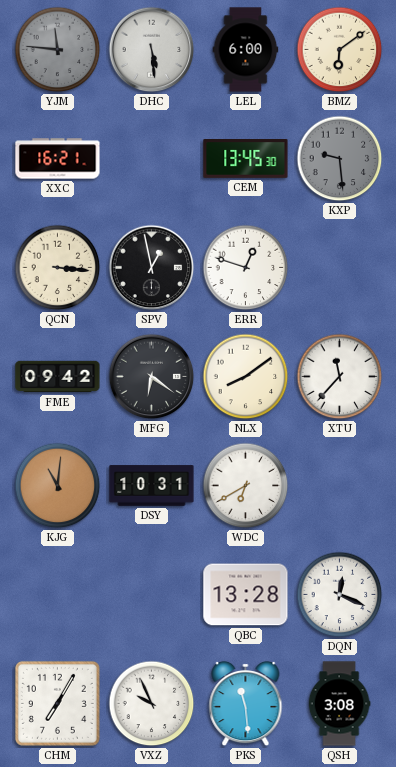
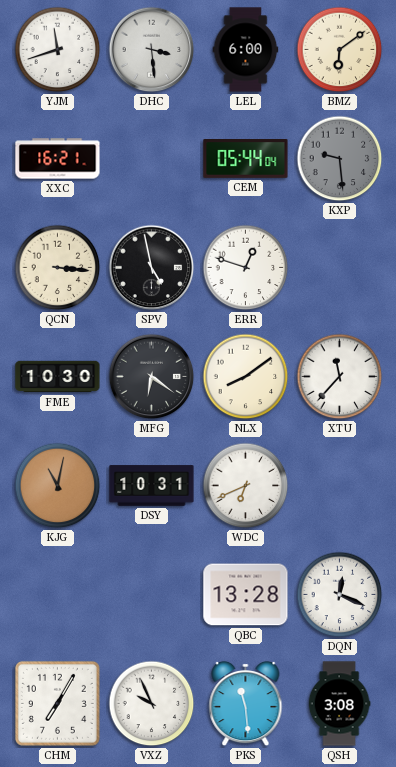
YJM: 11:46 -> 11:42 (58, 50)
YJM dial: grey -> white (58, 50)
DHC: 5:29 -> 3:29 (152, 50)
CEM: 13:45 -> 05:44 (246, 159)
SPV: 12:58 -> 4:58 (152, 268)
FME: 09:42 -> 10:30 (58, 377)
KJG: 11:01 -> 11:02 (58, 486)
WDC: 6:40 -> 6:41 (246, 486)
